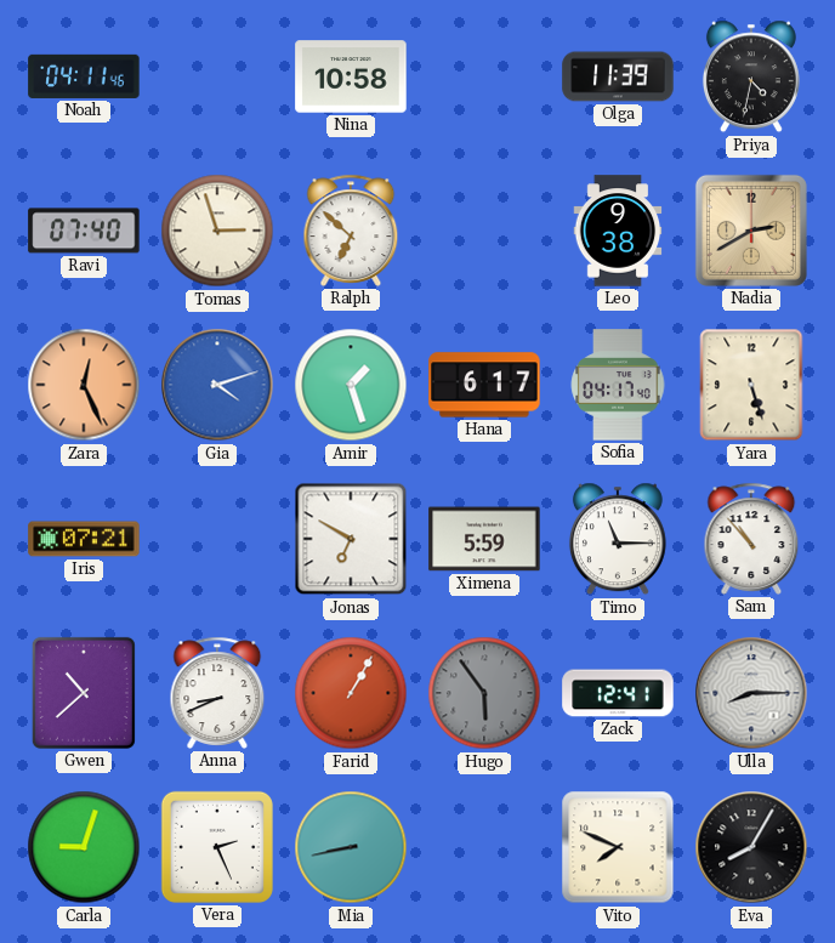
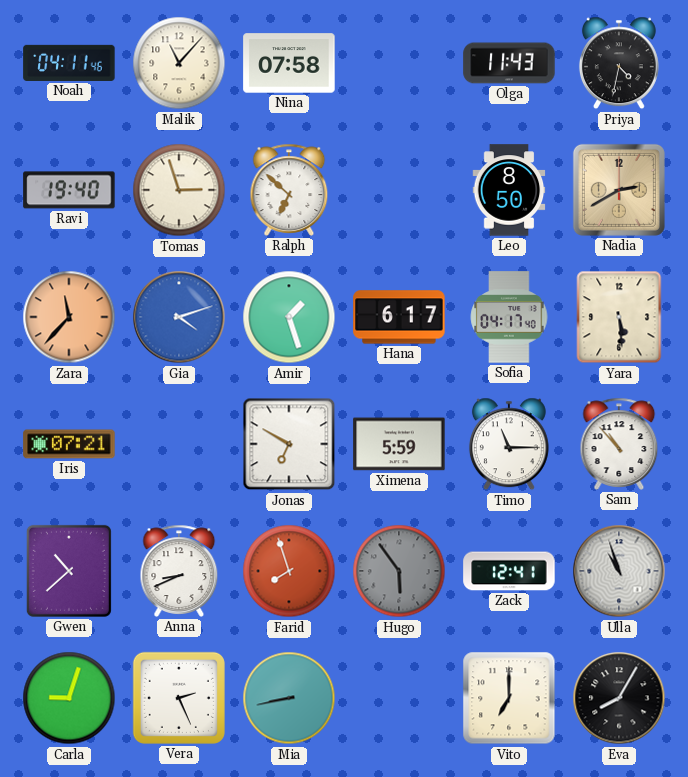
Malik: none -> 11:07 (179, 63)
Nina: 10:58 -> 07:58 (289, 63)
Olga: 11:39 -> 11:43 (509, 63)
Ravi: 07:40 -> 19:40 (69, 190)
Leo: 9:38 -> 8:50 (509, 190)
Zara: 12:26 -> 11:37 (69, 317)
Yara: 5:27 -> 5:29 (619, 317)
Farid: 1:05 -> 7:57 (289, 571)
Ulla: 8:15 -> 10:57 (619, 571)
Vito: 7:49 -> 7:00 (509, 698)
